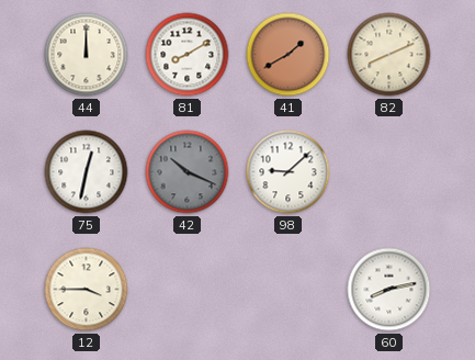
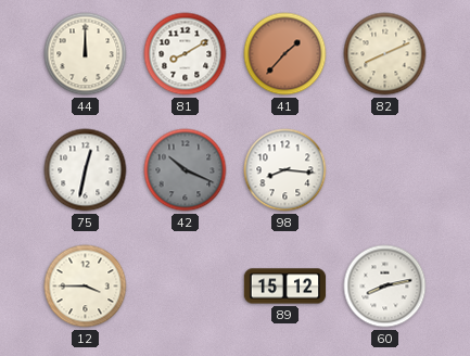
41: 1:40 -> 1:37 (285, 54)
98: 9:08 -> 8:16 (285, 170)
89: none -> 15:12 (285, 287)
